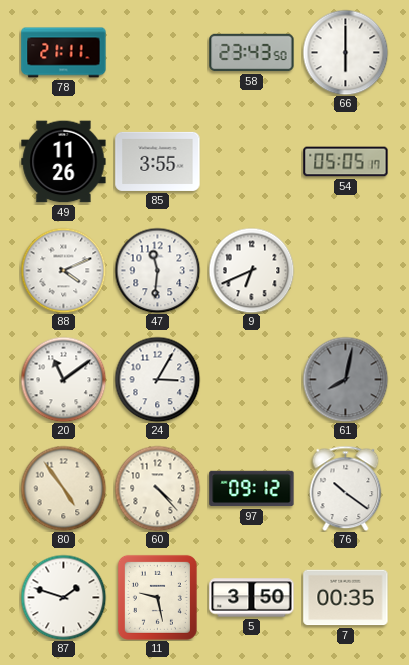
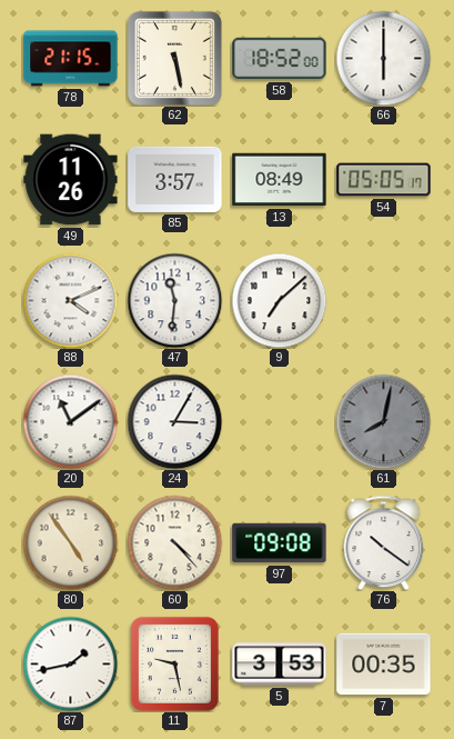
78: 21:11 -> 21:15 (71, 59)
62: none -> 5:28 (174, 58)
58: 23:43 -> 18:52 (280, 59)
85: 3:55 -> 3:57 (175, 179)
13: none -> 08:49 (280, 180)
9: 6:41 -> 7:08 (279, 300)
97: 09:12 -> 09:08 (280, 543)
87: 1:48 -> 1:43 (70, 663)
5: 3:50 -> 3:53 (280, 665)
